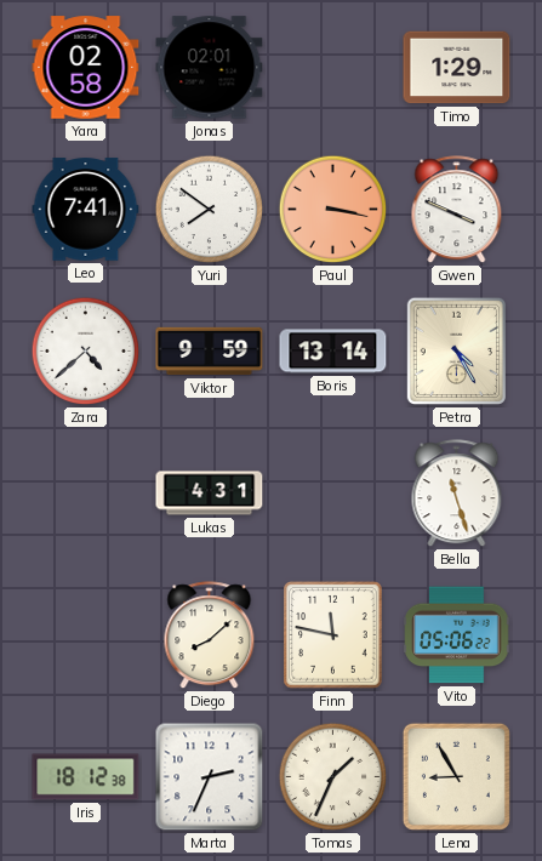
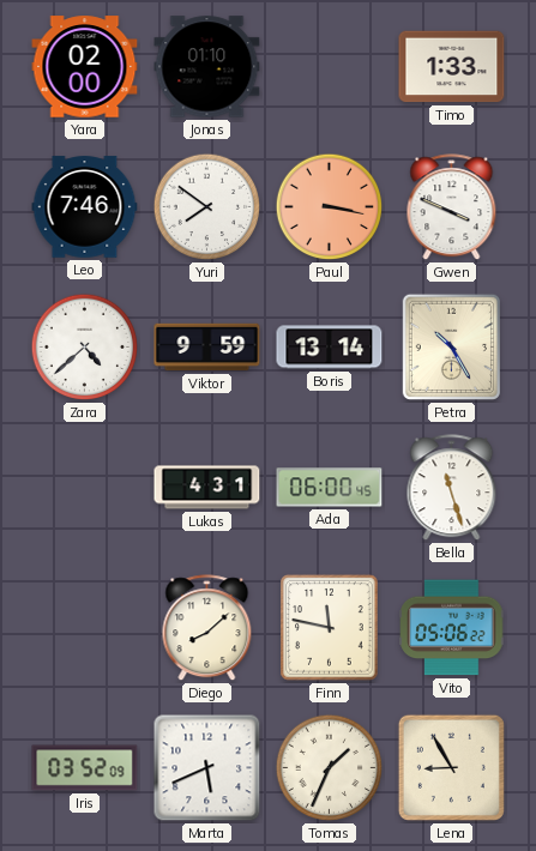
Yara: 02:58 -> 02:00 (85, 67)
Jonas: 02:01 -> 01:10 (207, 67)
Timo: 1:29 -> 1:33 (452, 67)
Leo: 7:41 -> 7:46 (85, 207)
Petra: 4:25 -> 10:25 (451, 348)
Ada: none -> 06:00 (330, 488)
Iris: 18:12 -> 03:52 (85, 768)
Marta: 2:34 -> 5:41 (207, 768)
